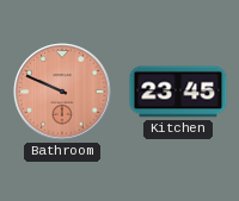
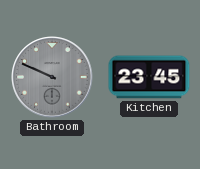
Bathroom dial: salmon -> grey (52, 77)
